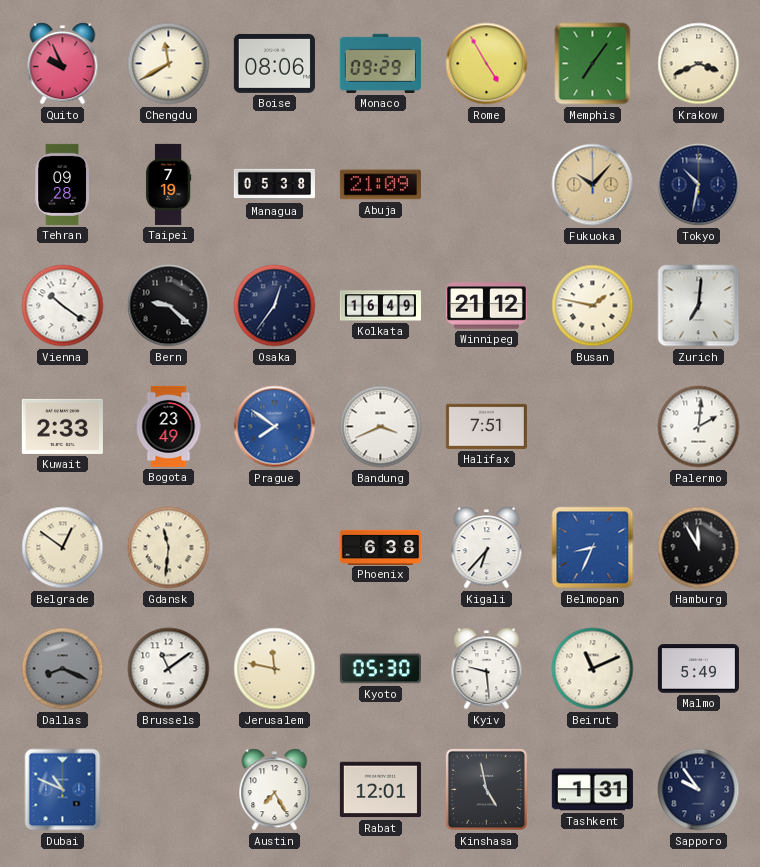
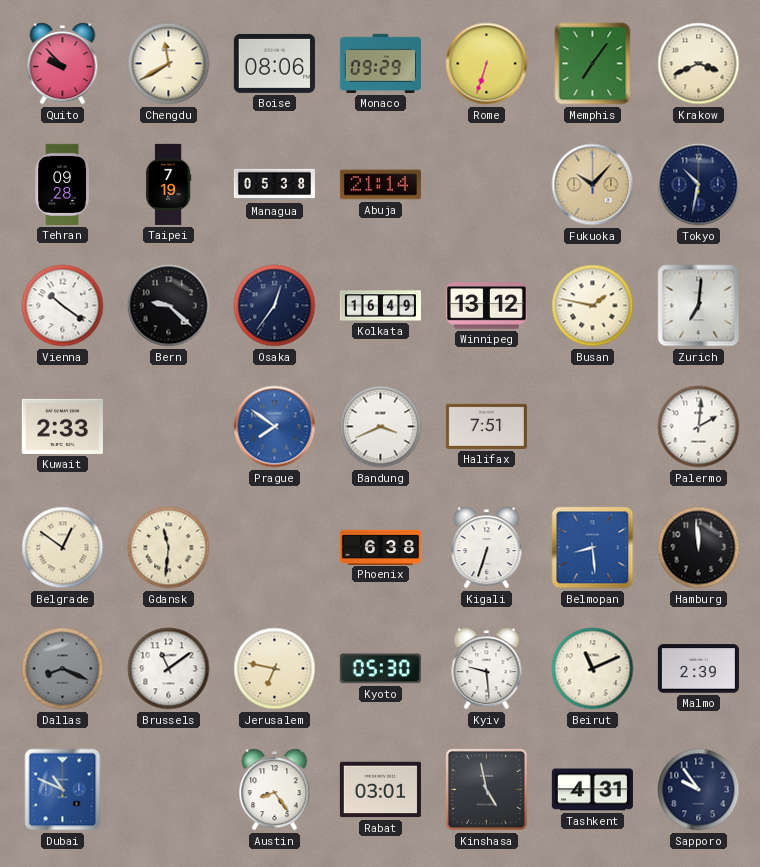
Quito: 9:56 -> 9:53 (63, 64)
Rome: 4:55 -> 6:33 (487, 64)
Abuja: 21:09 -> 21:14 (380, 185)
Winnipeg: 21:12 -> 13:12 (486, 306)
Bogota: 23:49 -> none (169, 426)
Kigali: 6:37 -> 6:33 (487, 548)
Belmopan: 8:34 -> 8:29 (593, 548)
Hamburg: 11:55 -> 11:59 (699, 548)
Jerusalem: 11:47 -> 6:47 (275, 669)
Malmo: 5:49 -> 2:39 (698, 669)
Austin: 7:25 -> 8:24 (275, 790)
Rabat: 12:01 -> 03:01 (380, 790)
Tashkent: 1:31 -> 4:31 (592, 790)
